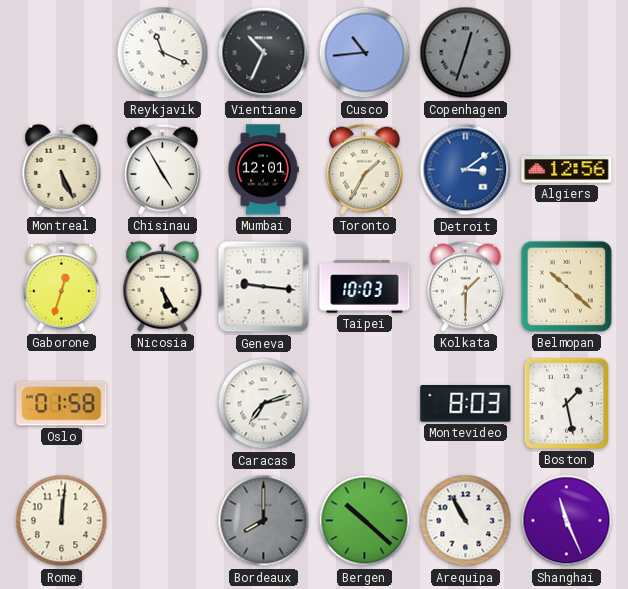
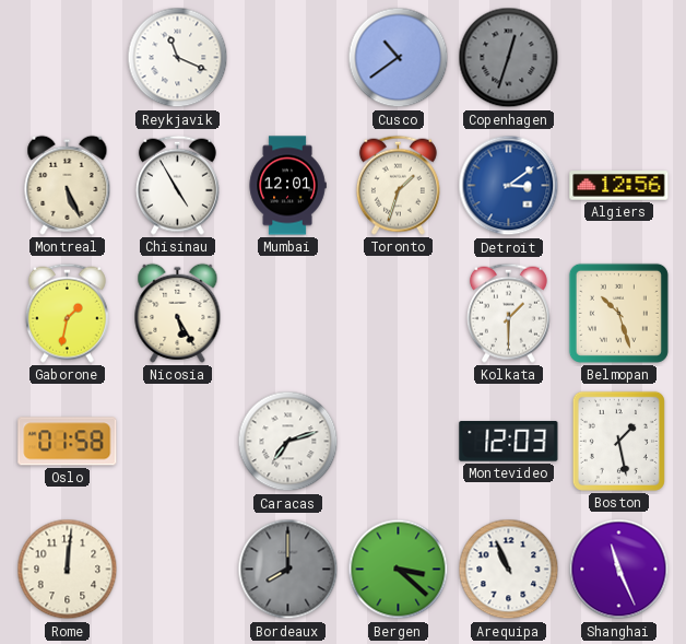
Vientiane: 10:34 -> none (264, 53)
Cusco: 10:44 -> 10:39 (399, 58)
Toronto: 1:35 -> 1:33 (398, 185)
Gaborone: 12:33 -> 1:32 (67, 313)
Geneva: 9:16 -> none (264, 287)
Taipei: 10:03 -> none (365, 287)
Belmopan: 10:22 -> 10:27 (618, 313)
Montevideo: 8:03 -> 12:03 (509, 442)
Bergen: 10:22 -> 3:22 (399, 570)
Arequipa: 10:55 -> 10:56 (509, 570)
